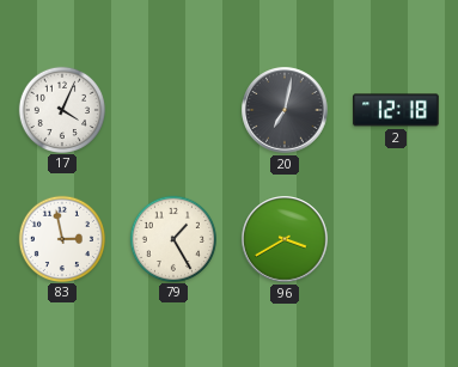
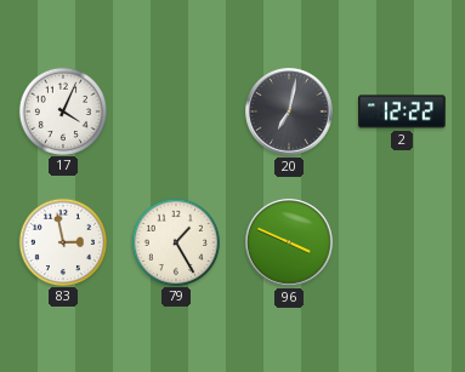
2: 12:18 -> 12:22 (402, 111)
96: 3:40 -> 3:49 (289, 242)
